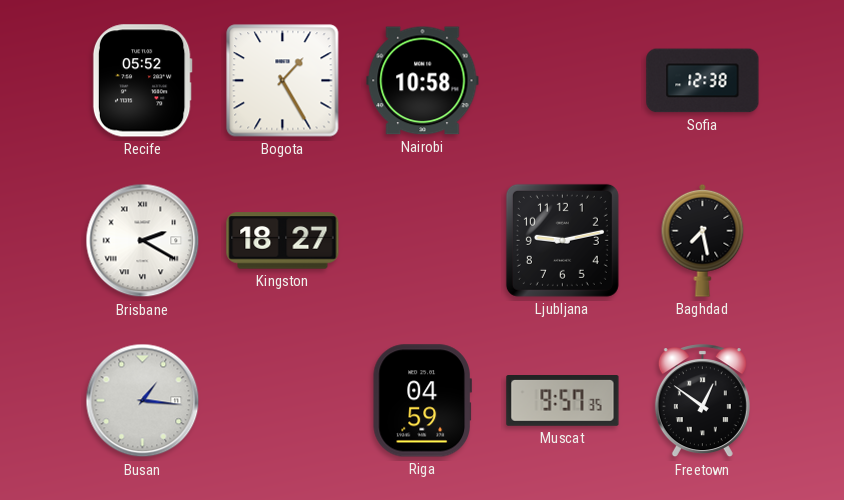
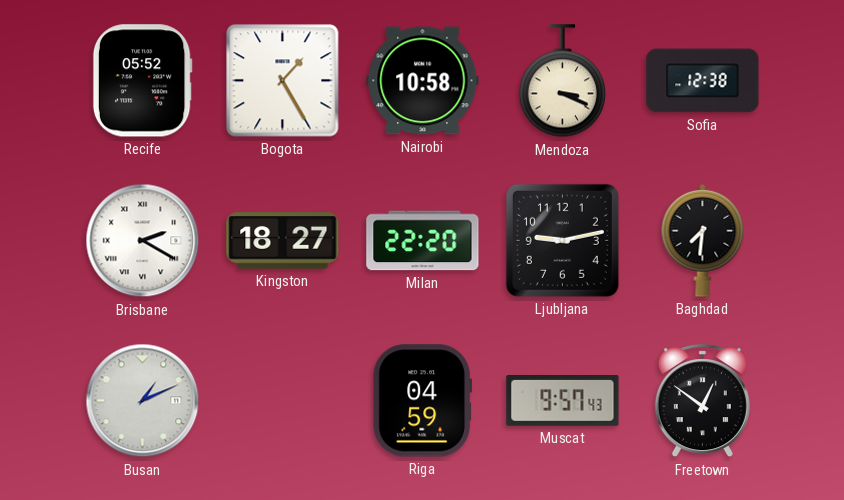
Mendoza: none -> 3:19 (562, 81)
Milan: none -> 22:20 (423, 241)
Baghdad: 7:28 -> 7:31 (703, 240)
Busan: 1:16 -> 1:11 (143, 401)
Muscat: 9:57:35 -> 9:57:43 (563, 401)
